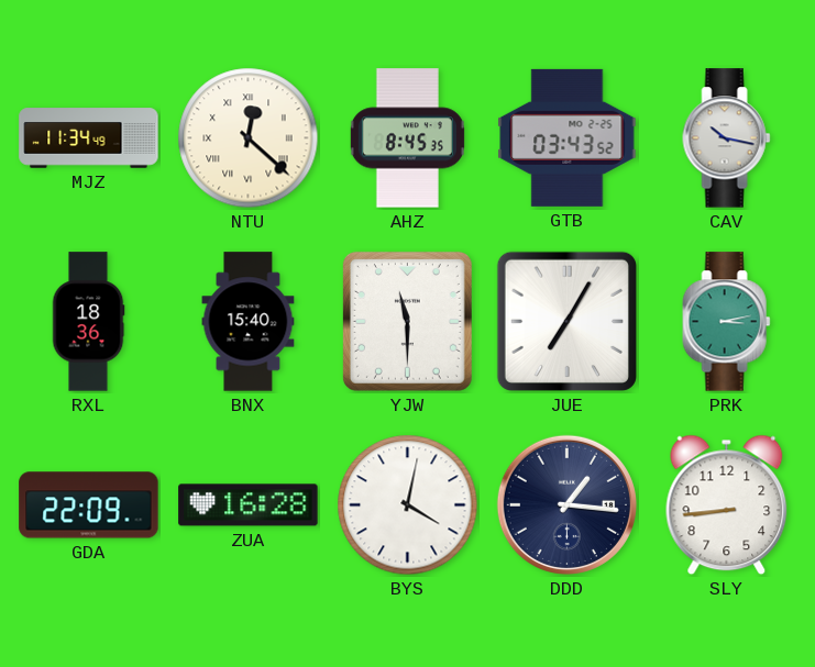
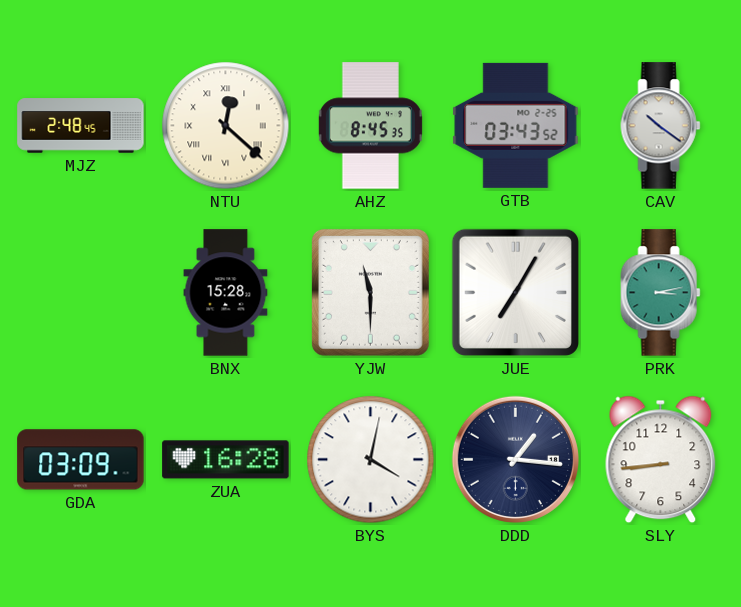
MJZ: 11:34 -> 2:48 (81, 126)
CAV: 10:17 -> 10:21 (661, 126)
RXL: 18:36 -> none (88, 322)
BNX: 15:40 -> 15:28 (226, 293)
GDA: 22:09 -> 03:09 (81, 460)
